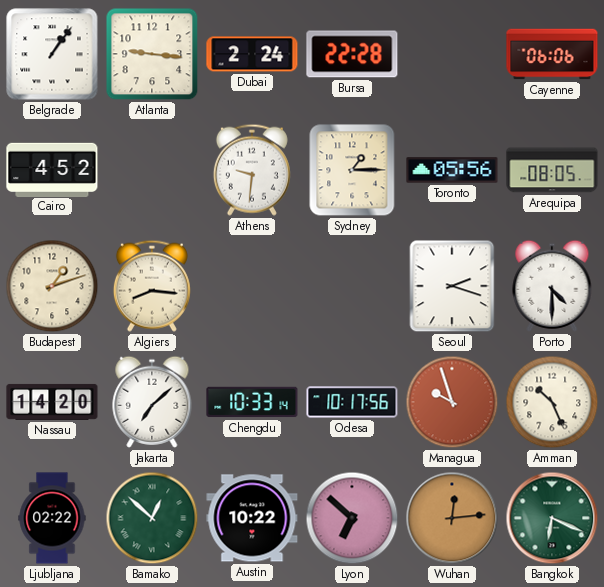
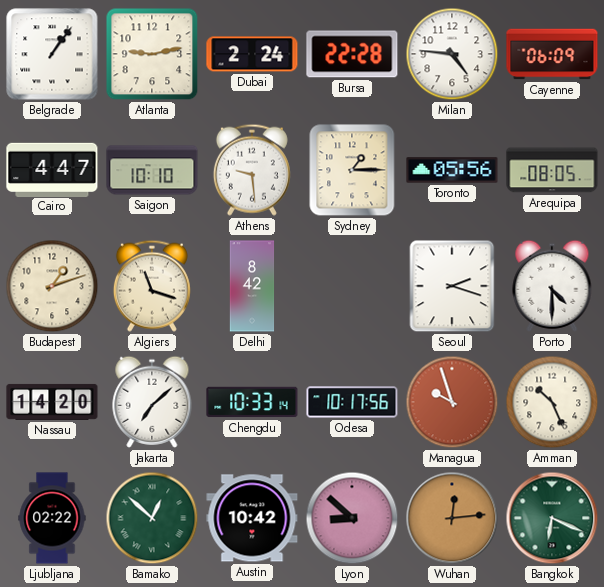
Atlanta: 9:16 -> 9:13 (152, 54)
Milan: none -> 4:46 (452, 54)
Cayenne: 06:06 -> 06:09 (552, 54)
Cairo: 4:52 -> 4:47 (52, 169)
Saigon: none -> 10:10 (152, 170)
Athens: 9:31 -> 9:29 (252, 170)
Algiers: 8:16 -> 11:18 (152, 286)
Delhi: none -> 8:42 (252, 286)
Austin: 10:22 -> 10:42 (252, 518)
Lyon: 6:52 -> 8:52 (352, 518)
